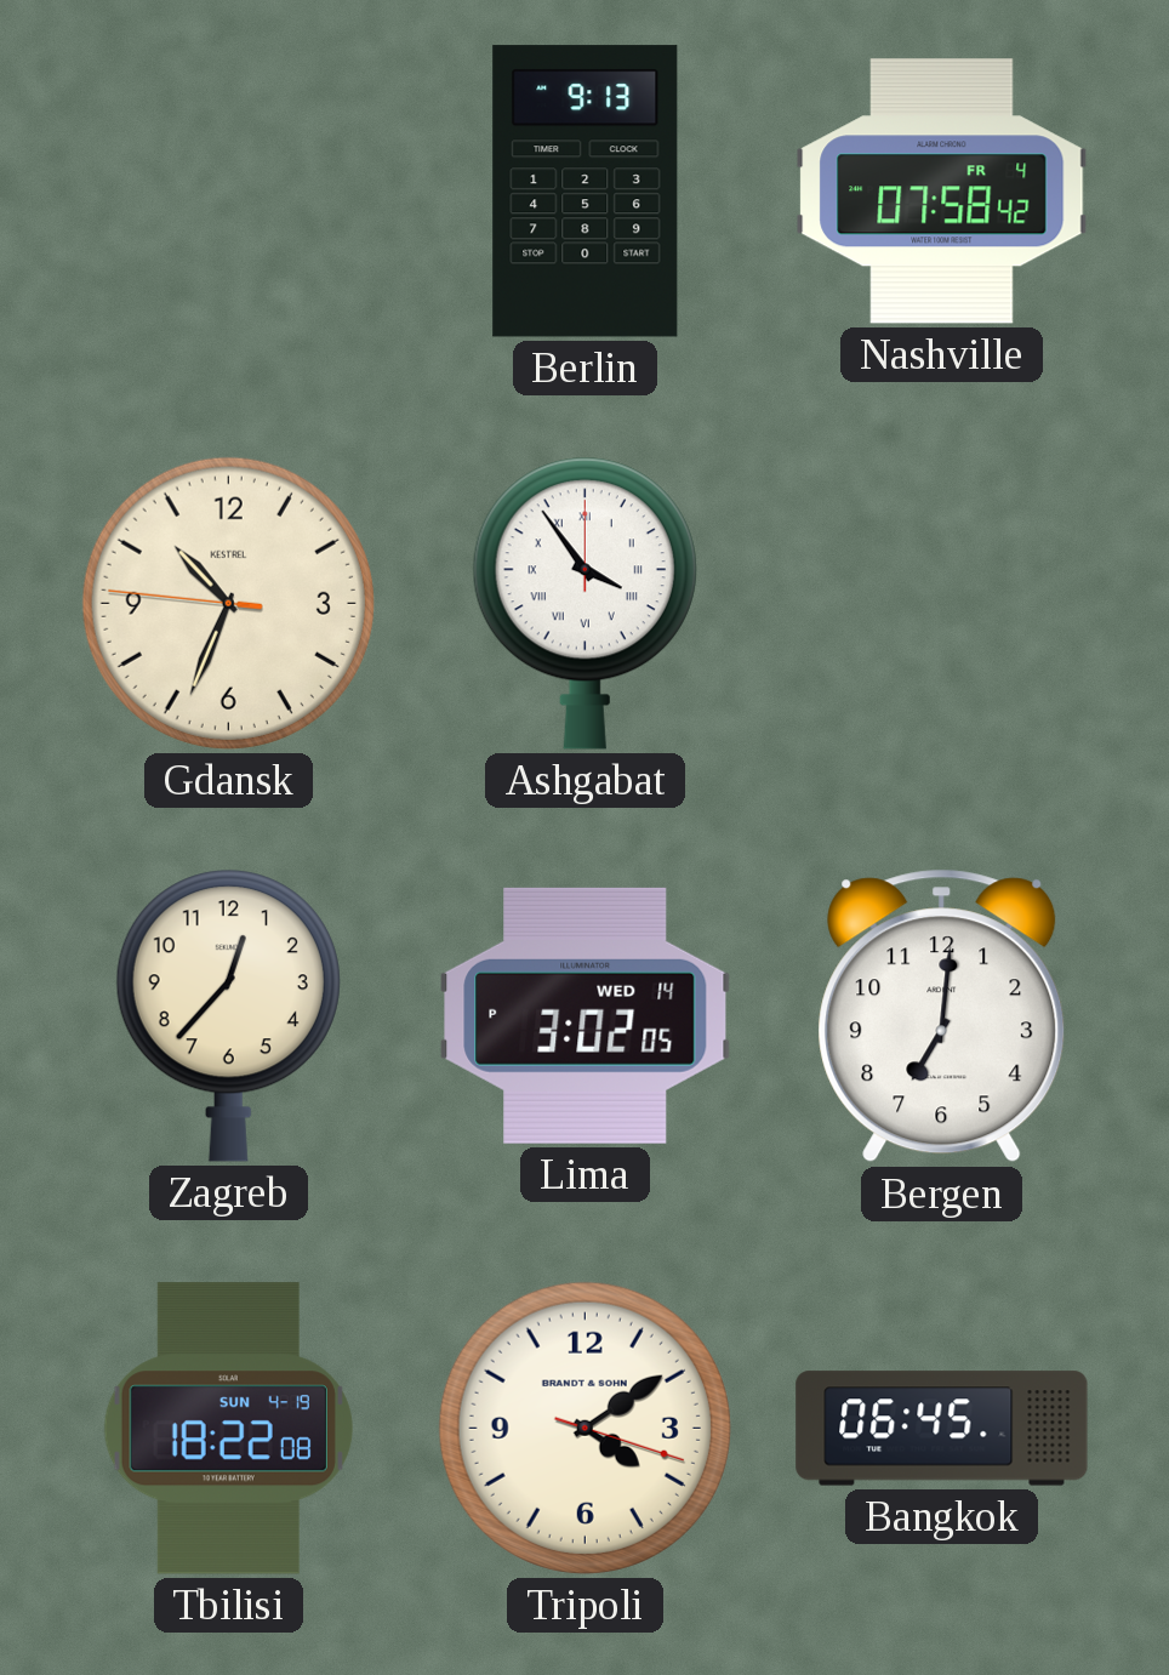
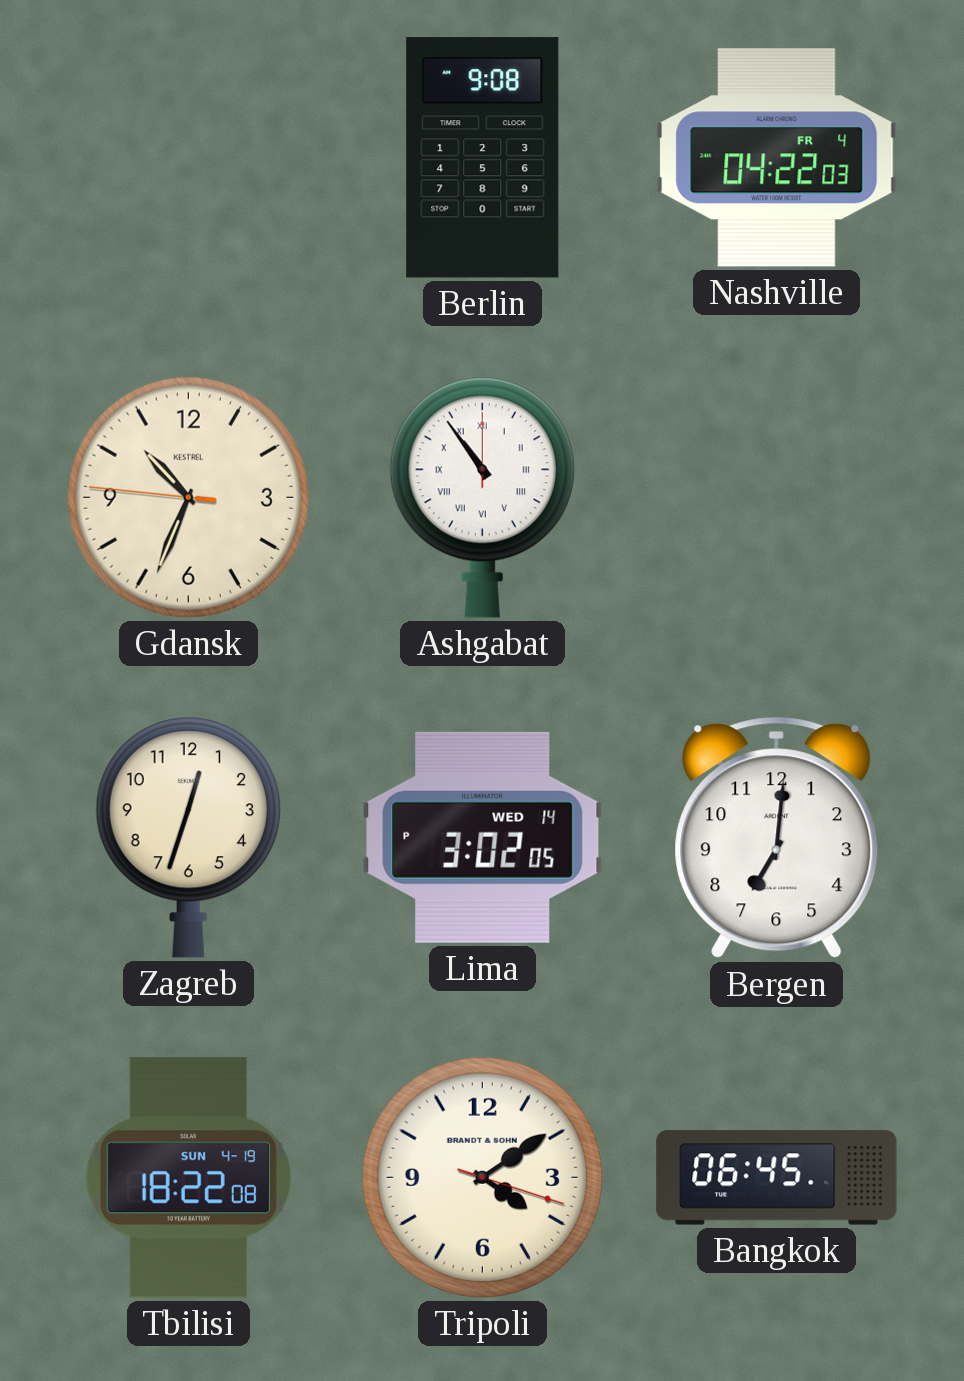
Berlin: 9:13 -> 9:08 (483, 158)
Nashville: 07:58 -> 04:22 (777, 158)
Ashgabat: 3:54 -> 10:54 (482, 497)
Zagreb: 12:37 -> 12:33 (188, 837)
